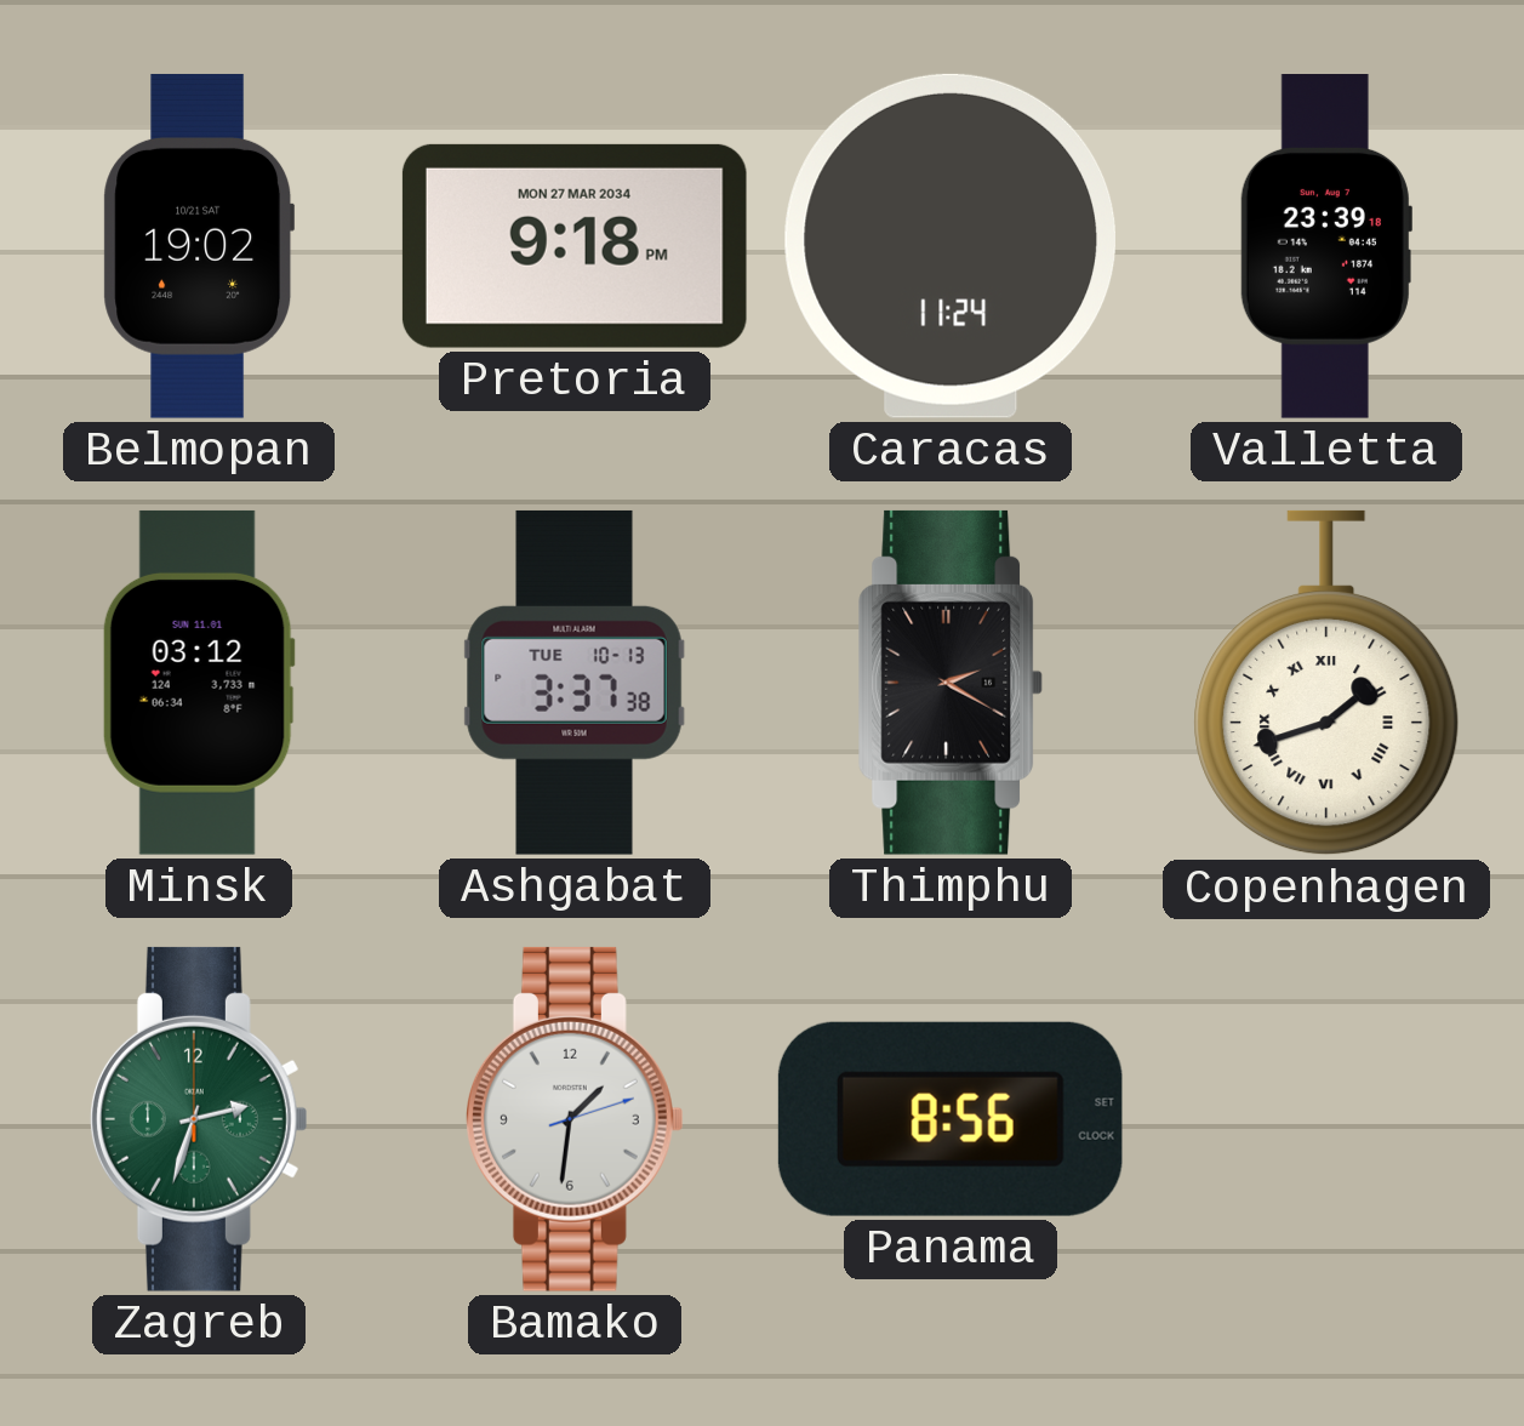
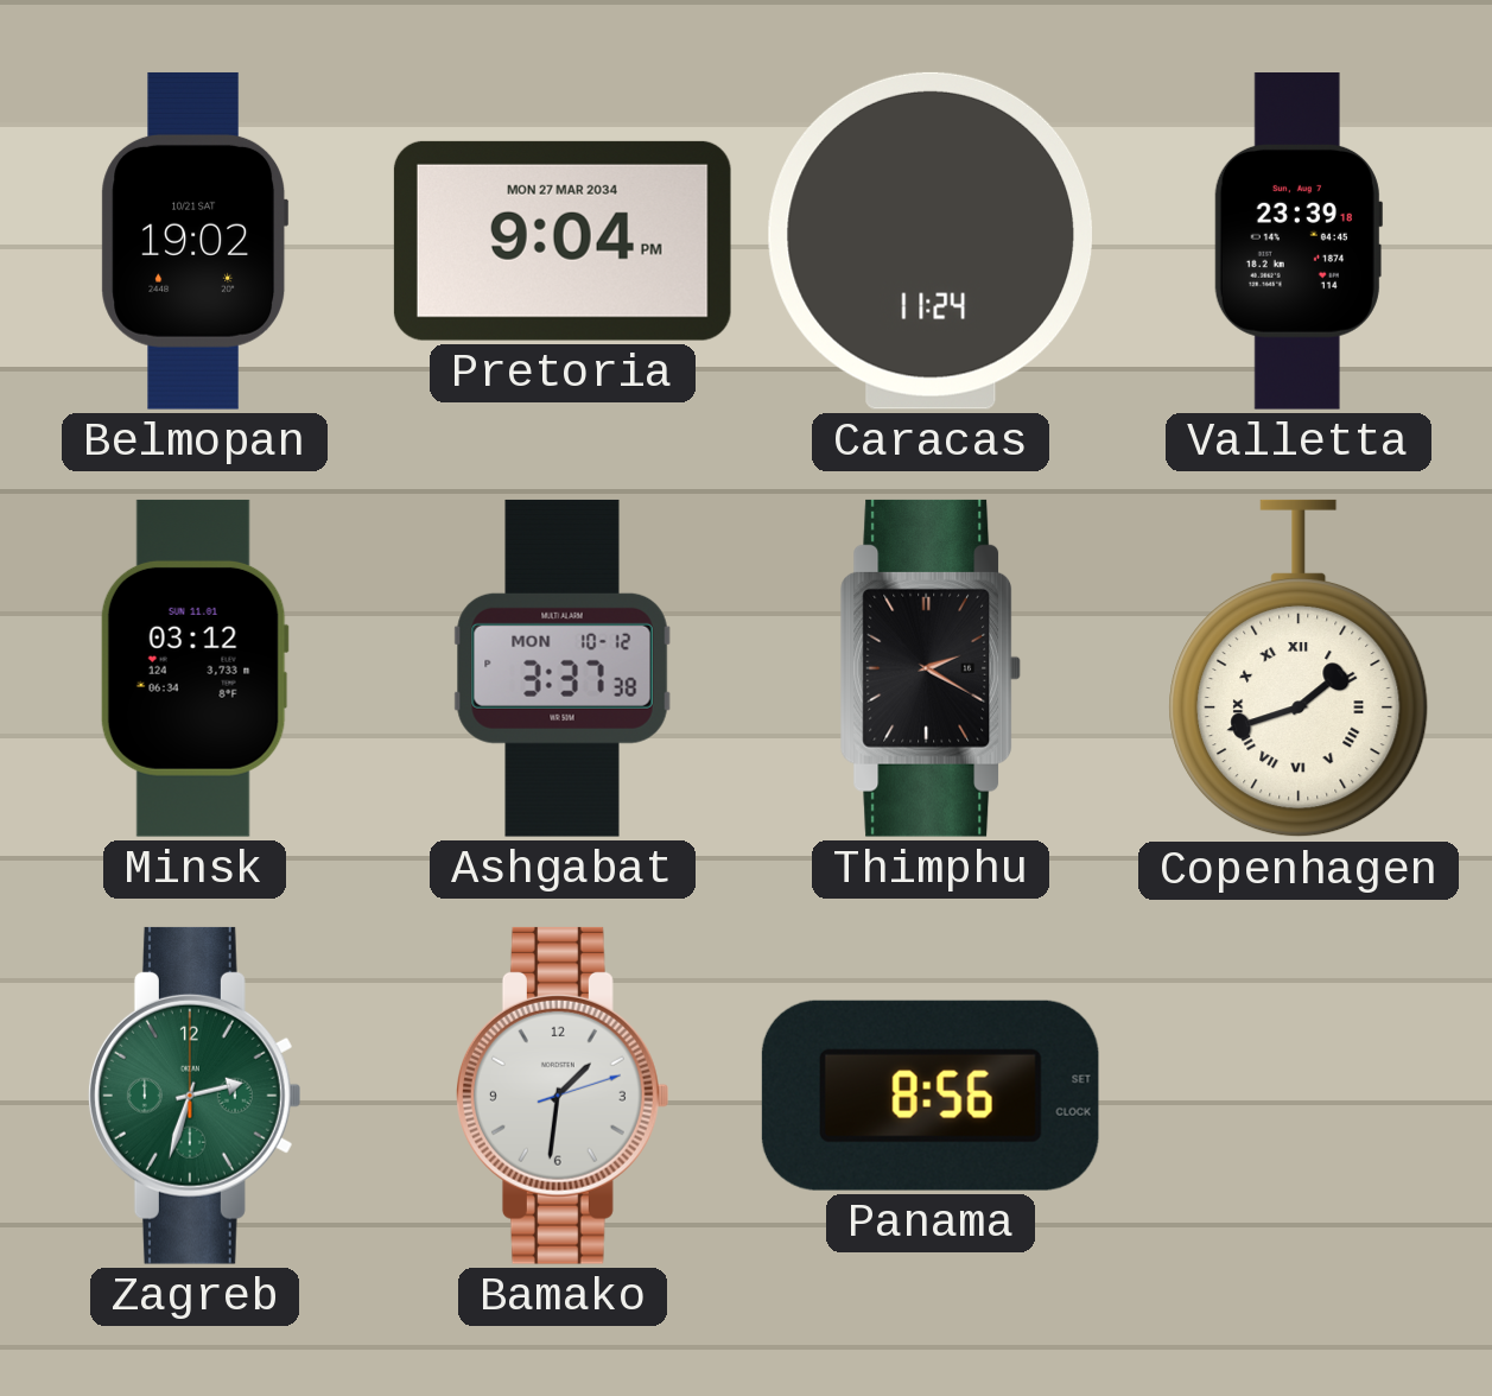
Pretoria: 9:18 -> 9:04 (563, 241)
Ashgabat date: TUE 10-13 -> MON 10-12 (563, 668)
